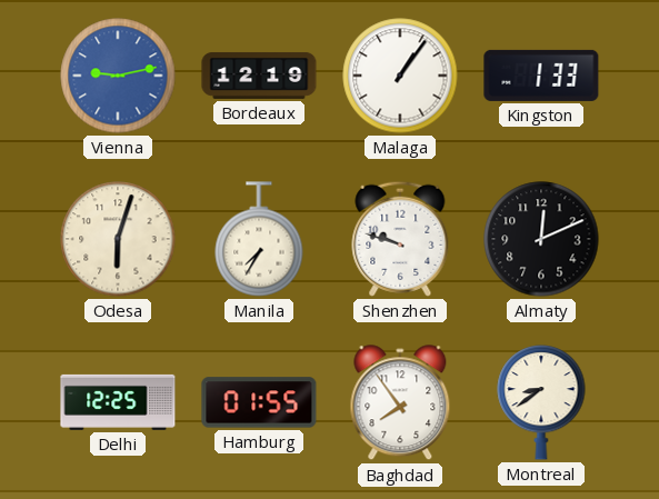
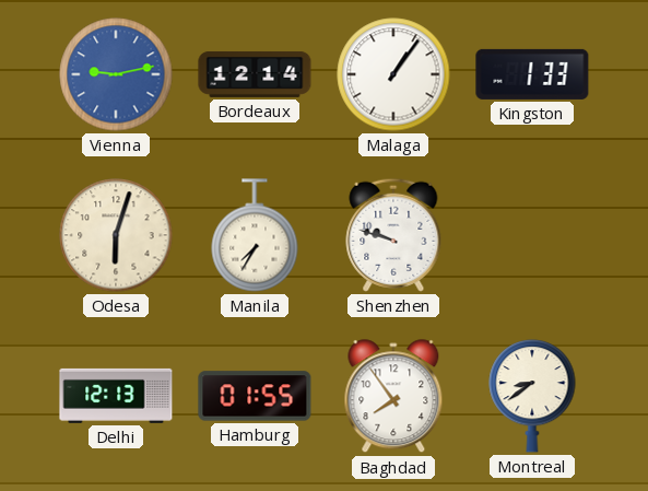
Bordeaux: 12:19 -> 12:14 (255, 74)
Almaty: 12:11 -> none (541, 239)
Delhi: 12:25 -> 12:13 (116, 396)
